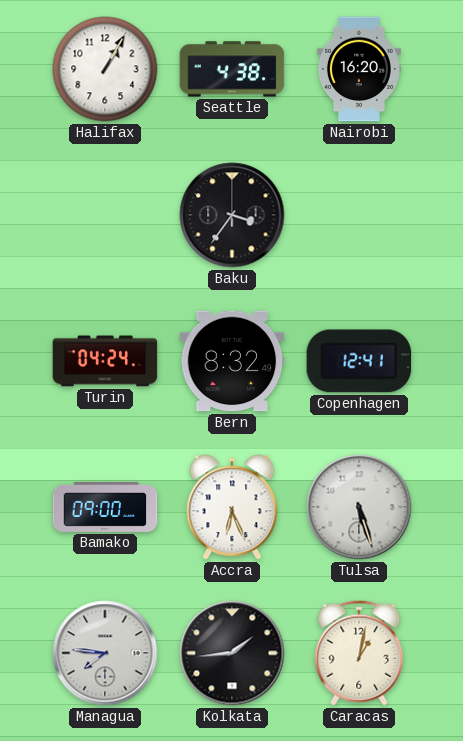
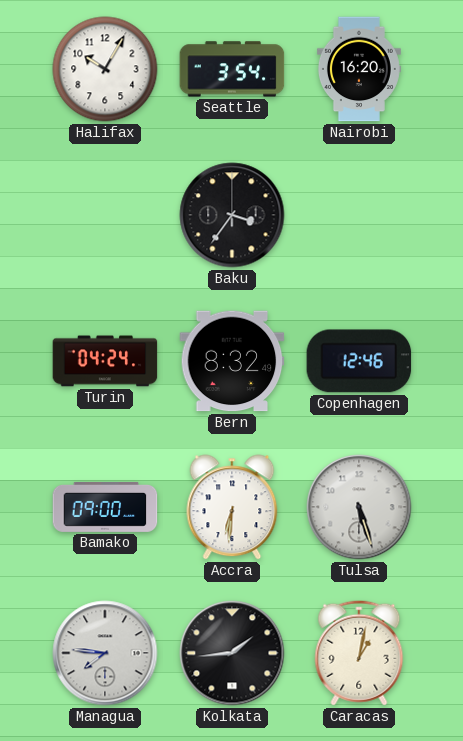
Halifax: 1:05 -> 10:05 (105, 69)
Seattle: 4:38 -> 3:54 (232, 69)
Copenhagen: 12:41 -> 12:46 (359, 361)
Accra: 6:26 -> 6:31 (232, 507)
